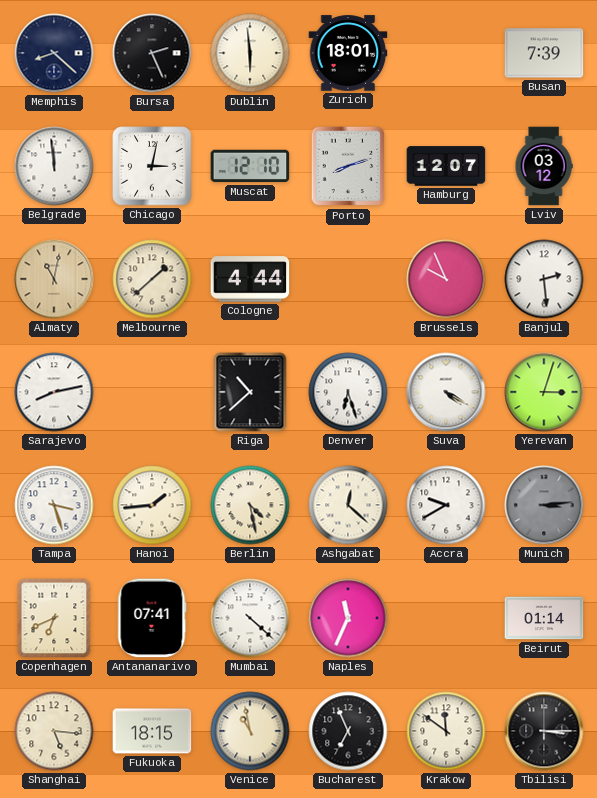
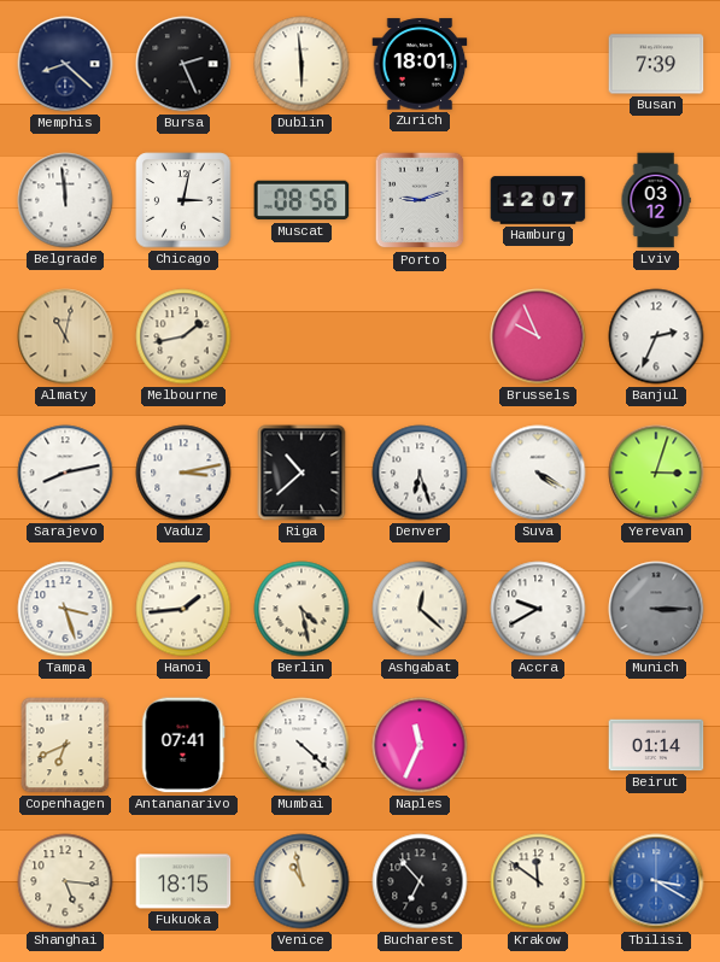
Muscat: 12:10 -> 08:56 (302, 200)
Porto: 8:12 -> 9:12 (420, 200)
Melbourne: 1:38 -> 1:43 (183, 336)
Cologne: 4:44 -> none (250, 279)
Banjul: 2:29 -> 2:34 (656, 336)
Vaduz: none -> 3:13 (183, 473)
Munich: 3:14 -> 3:15 (656, 609)
Bucharest: 6:56 -> 6:53 (420, 881)
Tbilisi: 3:15 -> 3:20 (656, 881)
Tbilisi dial: black -> blue (656, 881)
